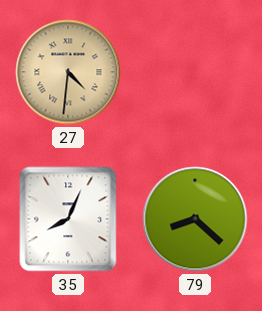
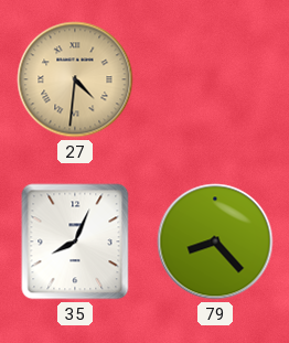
79: 8:22 -> 8:23 (215, 242)
